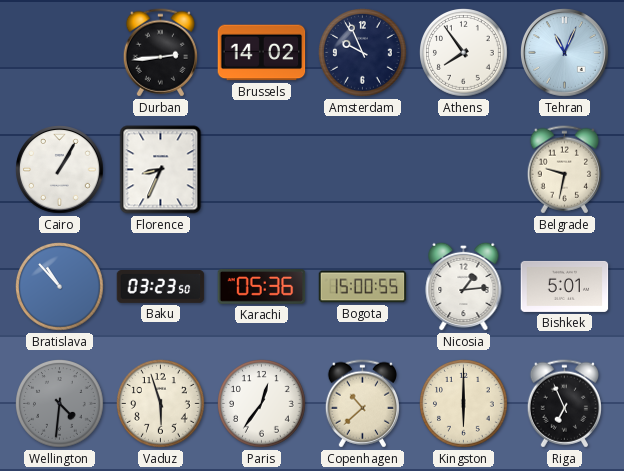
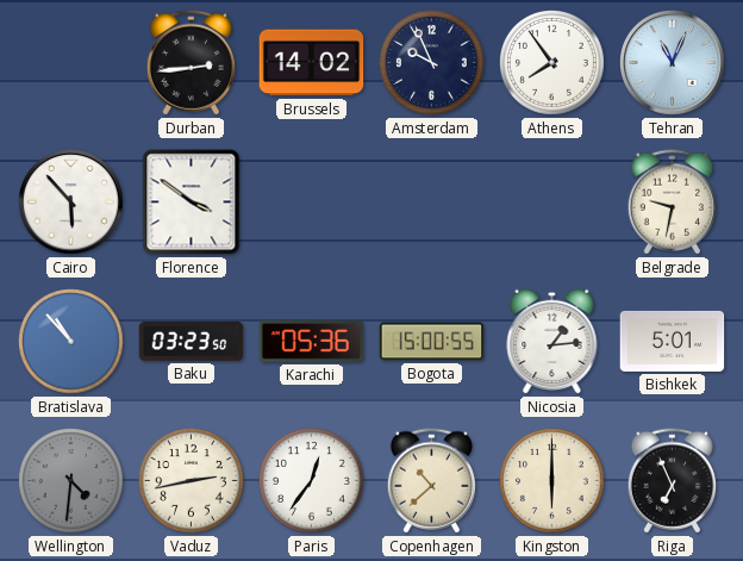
Cairo: 1:05 -> 5:53 (71, 202)
Florence: 8:34 -> 3:51 (192, 202)
Vaduz: 5:57 -> 2:43 (192, 481)
